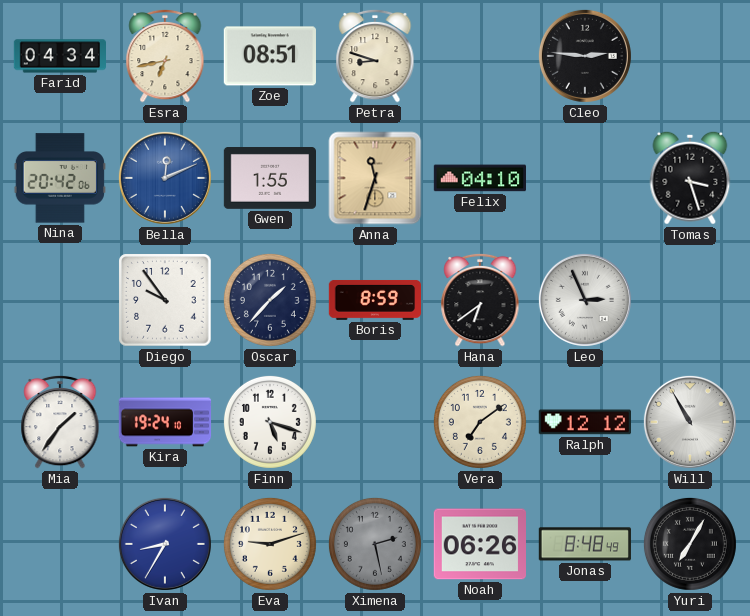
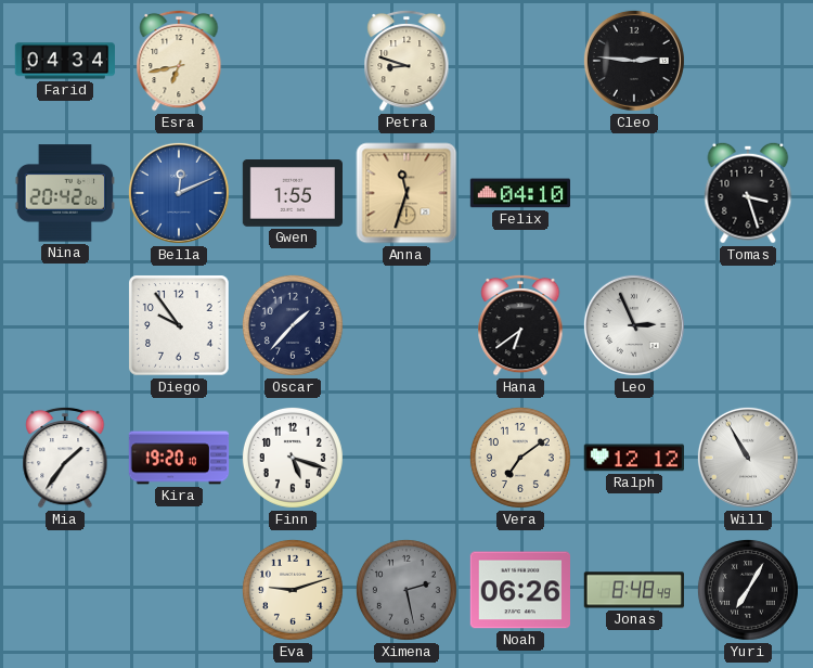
Zoe: 08:51 -> none (270, 56)
Boris: 8:59 -> none (374, 300)
Kira: 19:24 -> 19:20 (179, 458)
Ivan: 8:35 -> none (165, 544)
